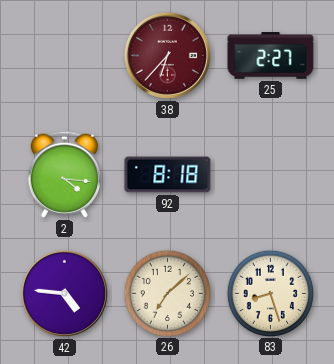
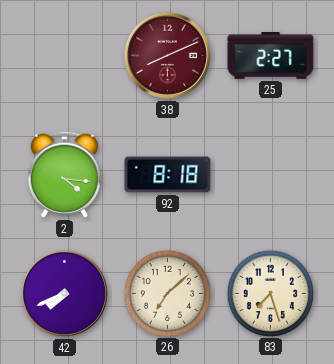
38: 6:37 -> 8:11 (167, 55)
42: 4:46 -> 7:41 (64, 293)
83: 8:27 -> 7:27 (270, 293)
